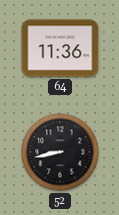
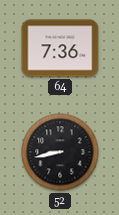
64: 11:36 -> 7:36 (60, 48)
